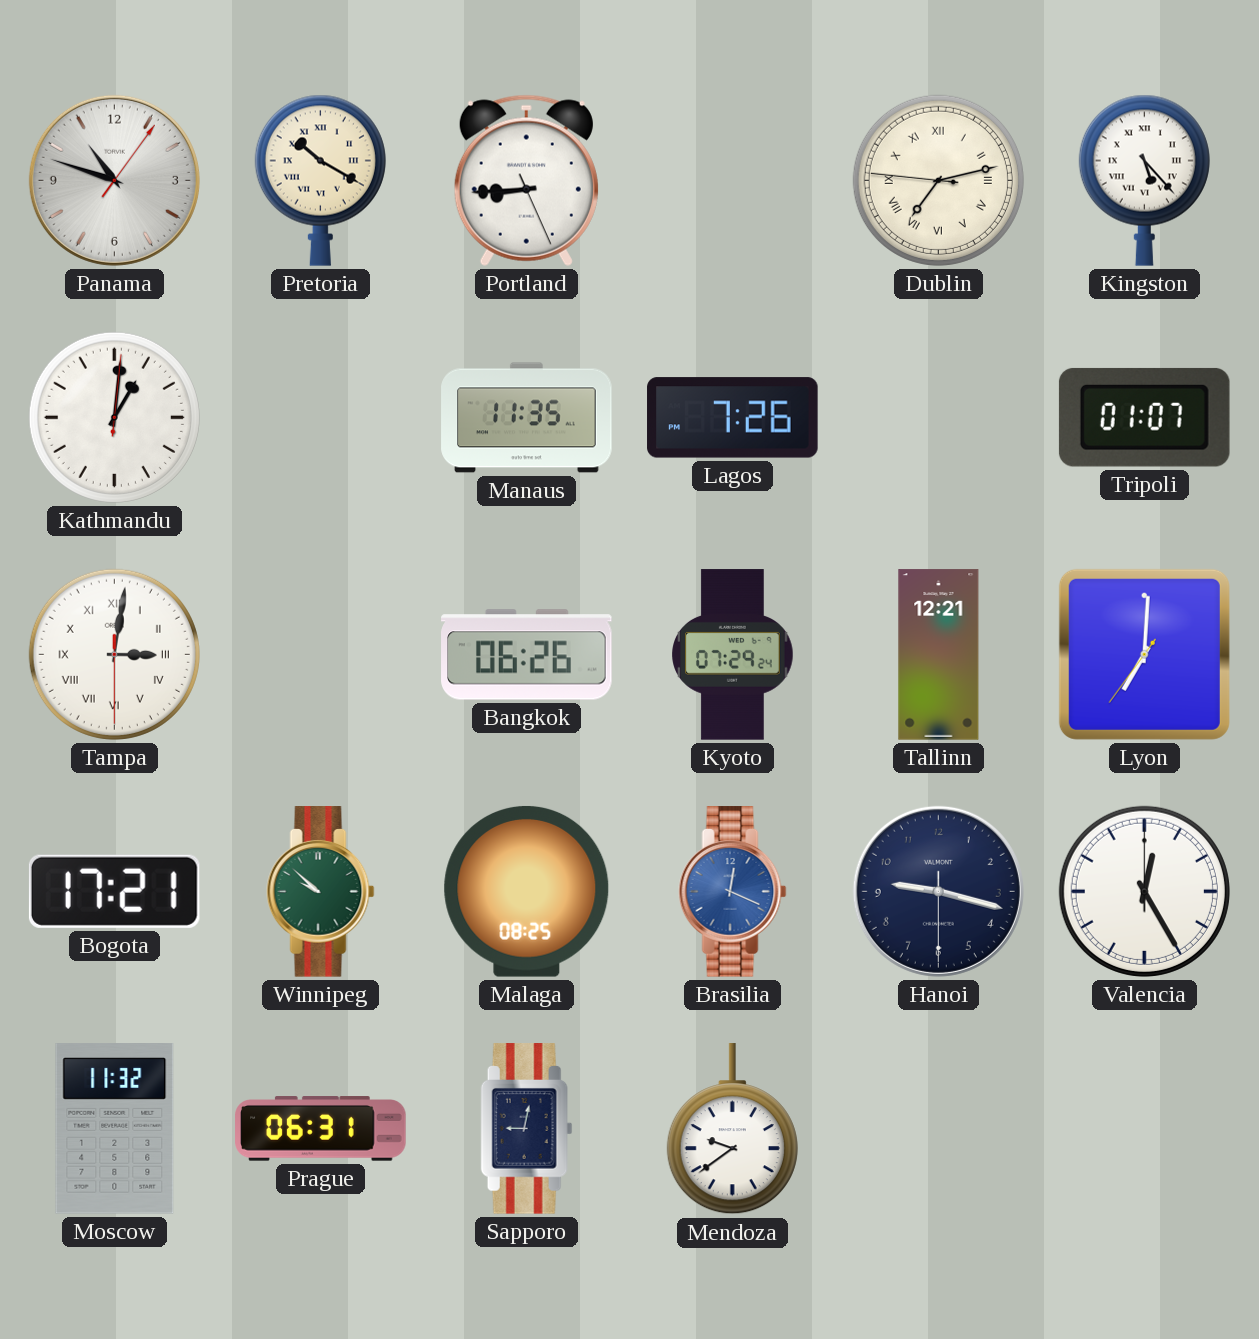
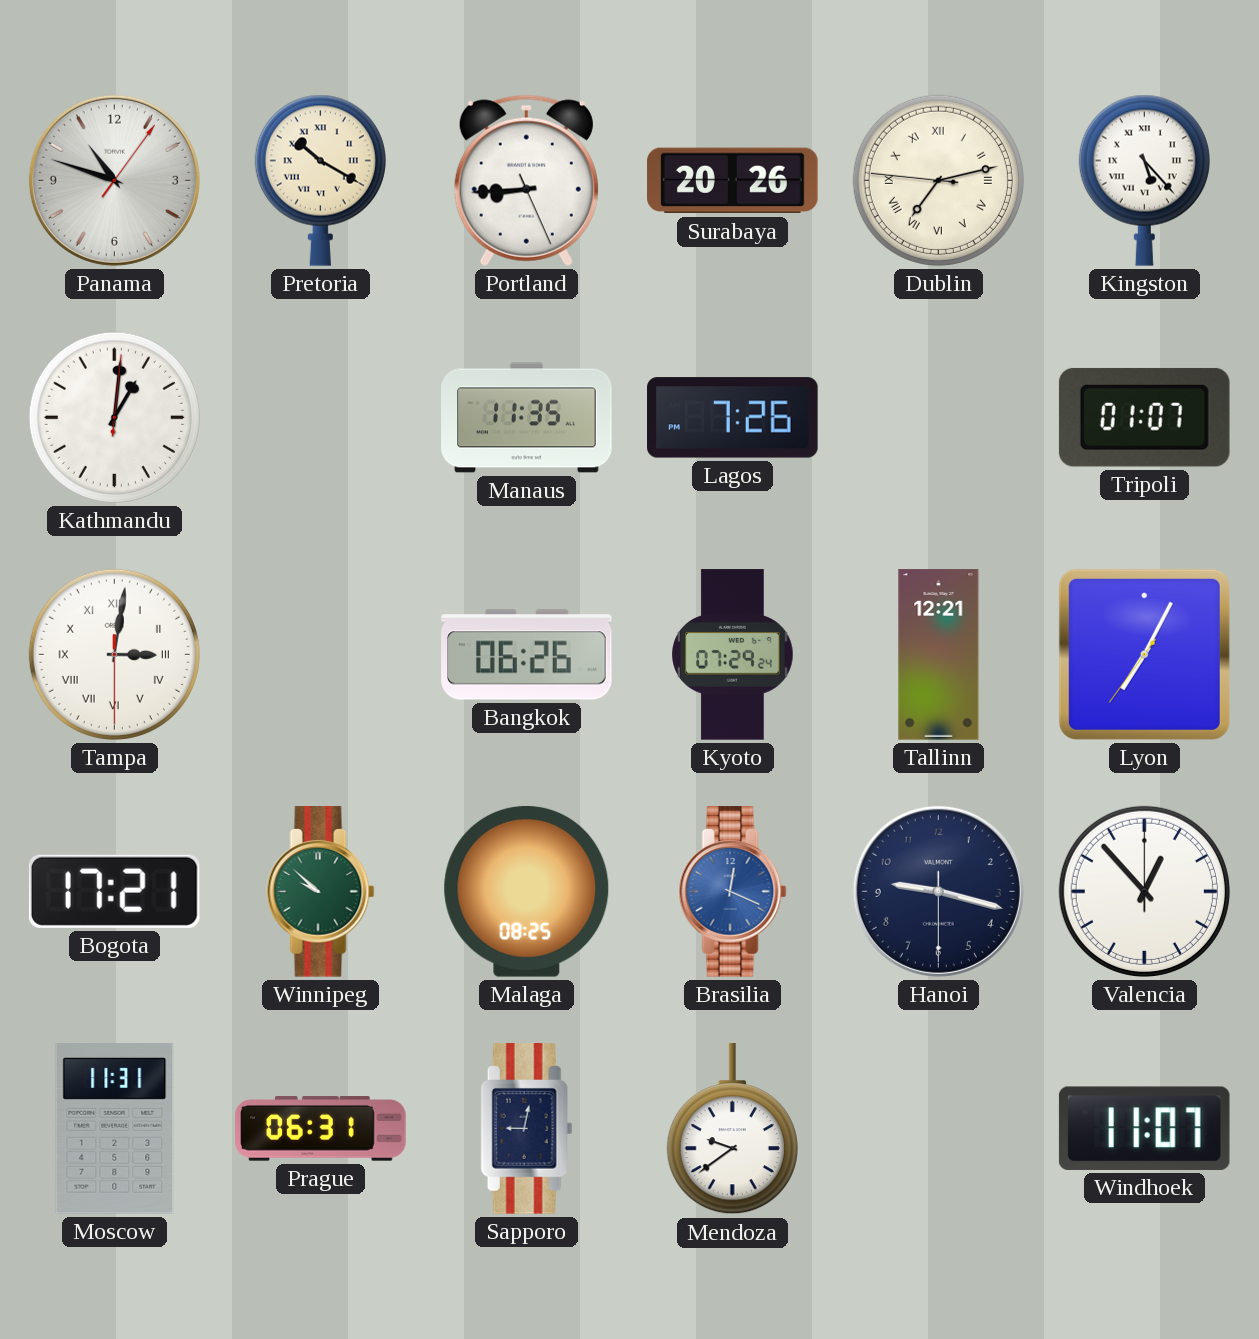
Surabaya: none -> 20:26 (733, 181)
Lyon: 7:00 -> 7:04 (1144, 654)
Valencia: 12:25 -> 12:53 (1144, 891)
Moscow: 11:32 -> 11:31 (115, 1129)
Windhoek: none -> 11:07 (1144, 1128)
